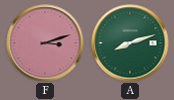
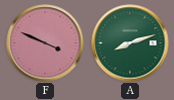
F: 3:12 -> 3:49 (45, 43)
